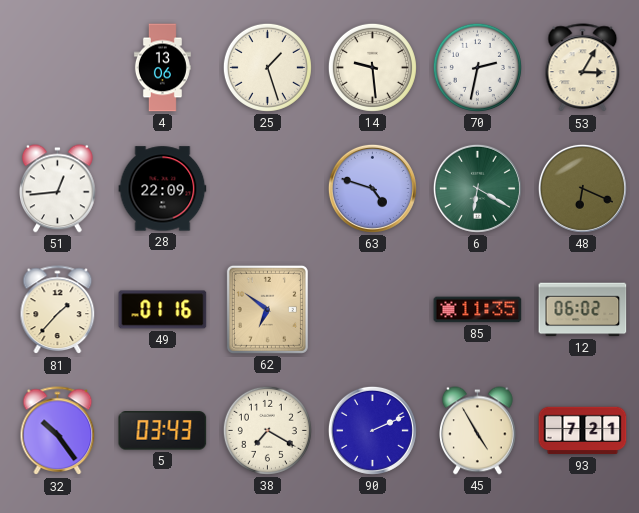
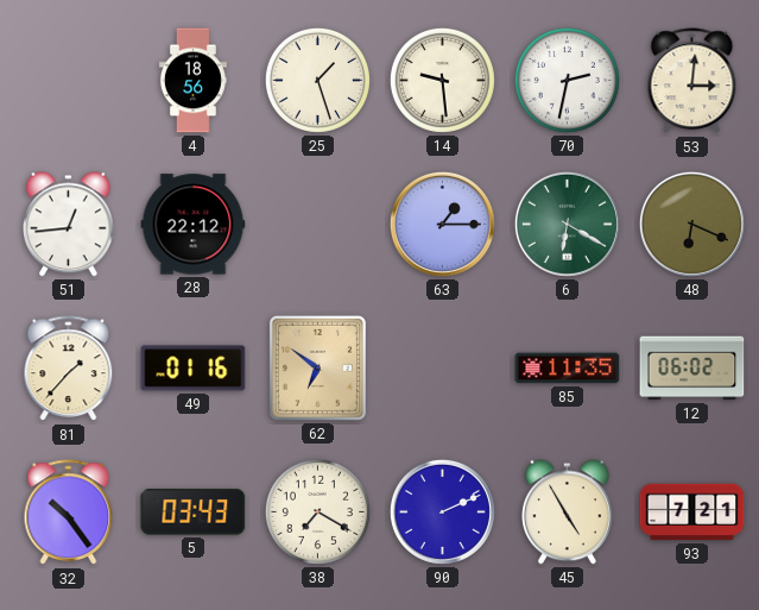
4: 13:06 -> 18:56 (192, 81)
53: 3:05 -> 3:01 (692, 81)
28: 22:09 -> 22:12 (194, 225)
63: 4:48 -> 1:15 (442, 224)
